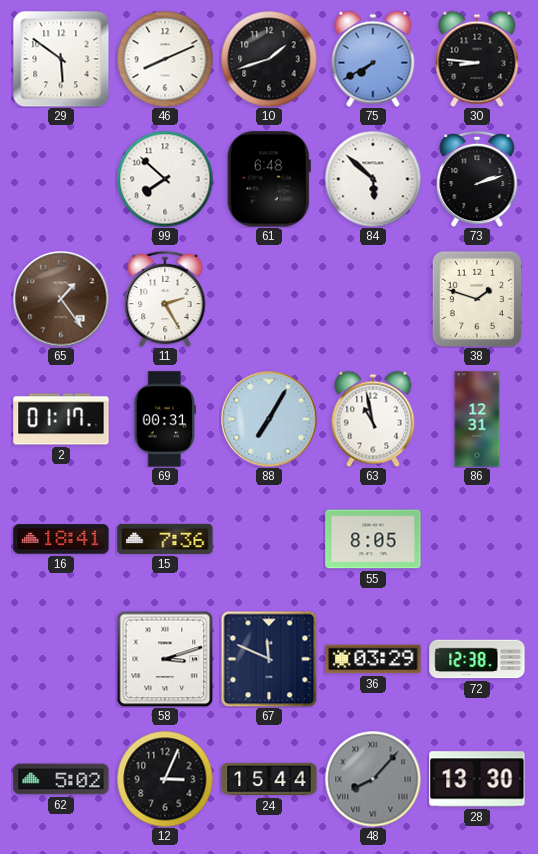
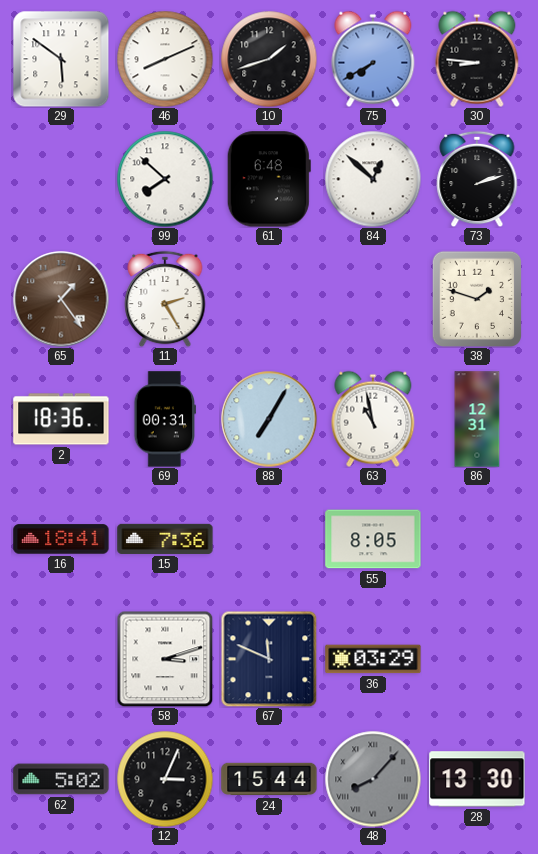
84: 5:52 -> 12:52 (373, 179)
2: 01:17 -> 18:36 (61, 419)
72: 12:38 -> none (477, 659)
